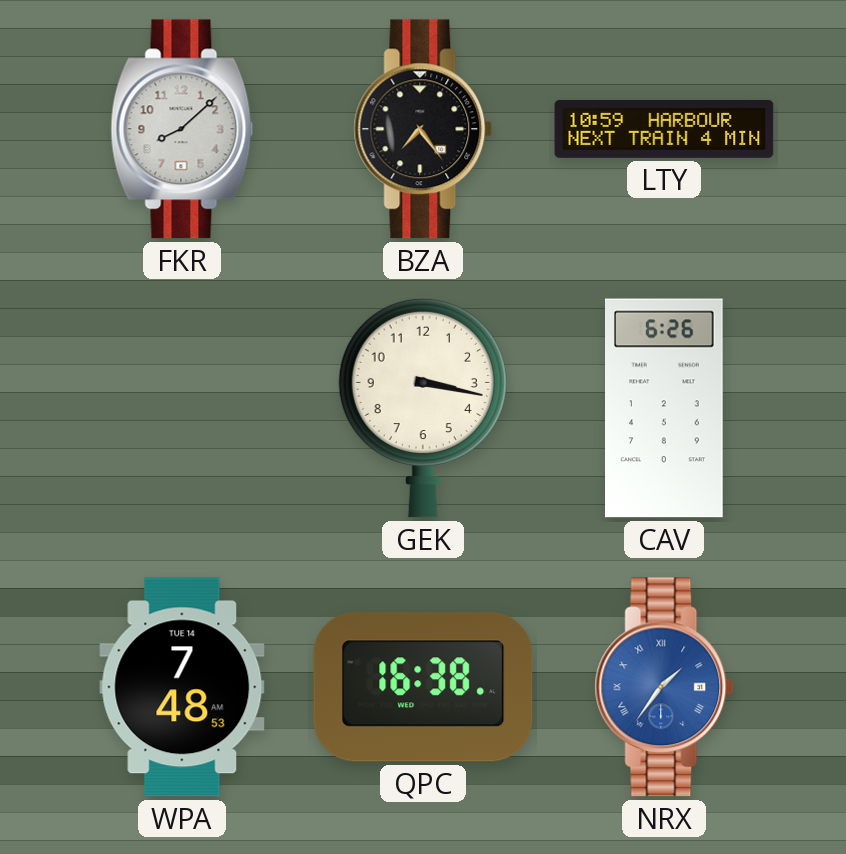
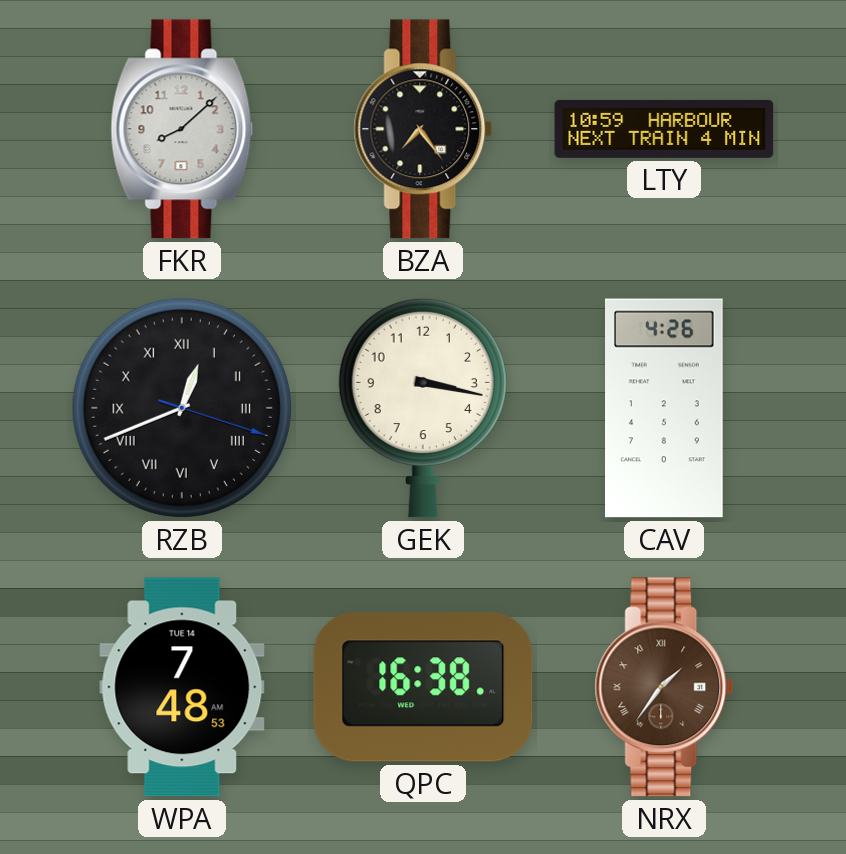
RZB: none -> 12:41 (182, 408)
CAV: 6:26 -> 4:26 (665, 408)
NRX dial: blue -> brown (664, 687)
